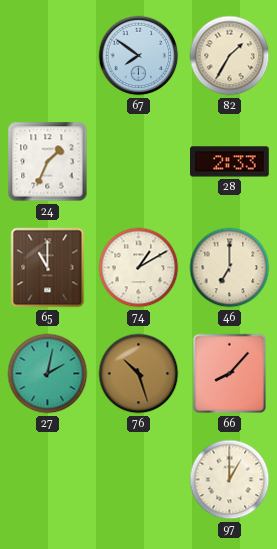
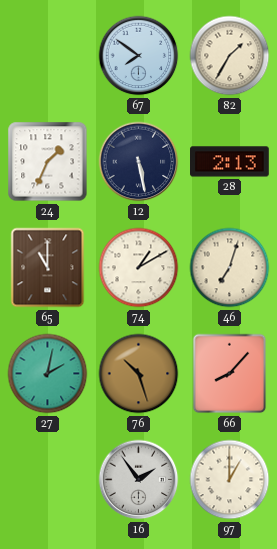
12: none -> 5:28 (139, 162)
28: 2:33 -> 2:13 (230, 162)
46: 7:00 -> 7:03 (230, 268)
16: none -> 1:54 (139, 480)
